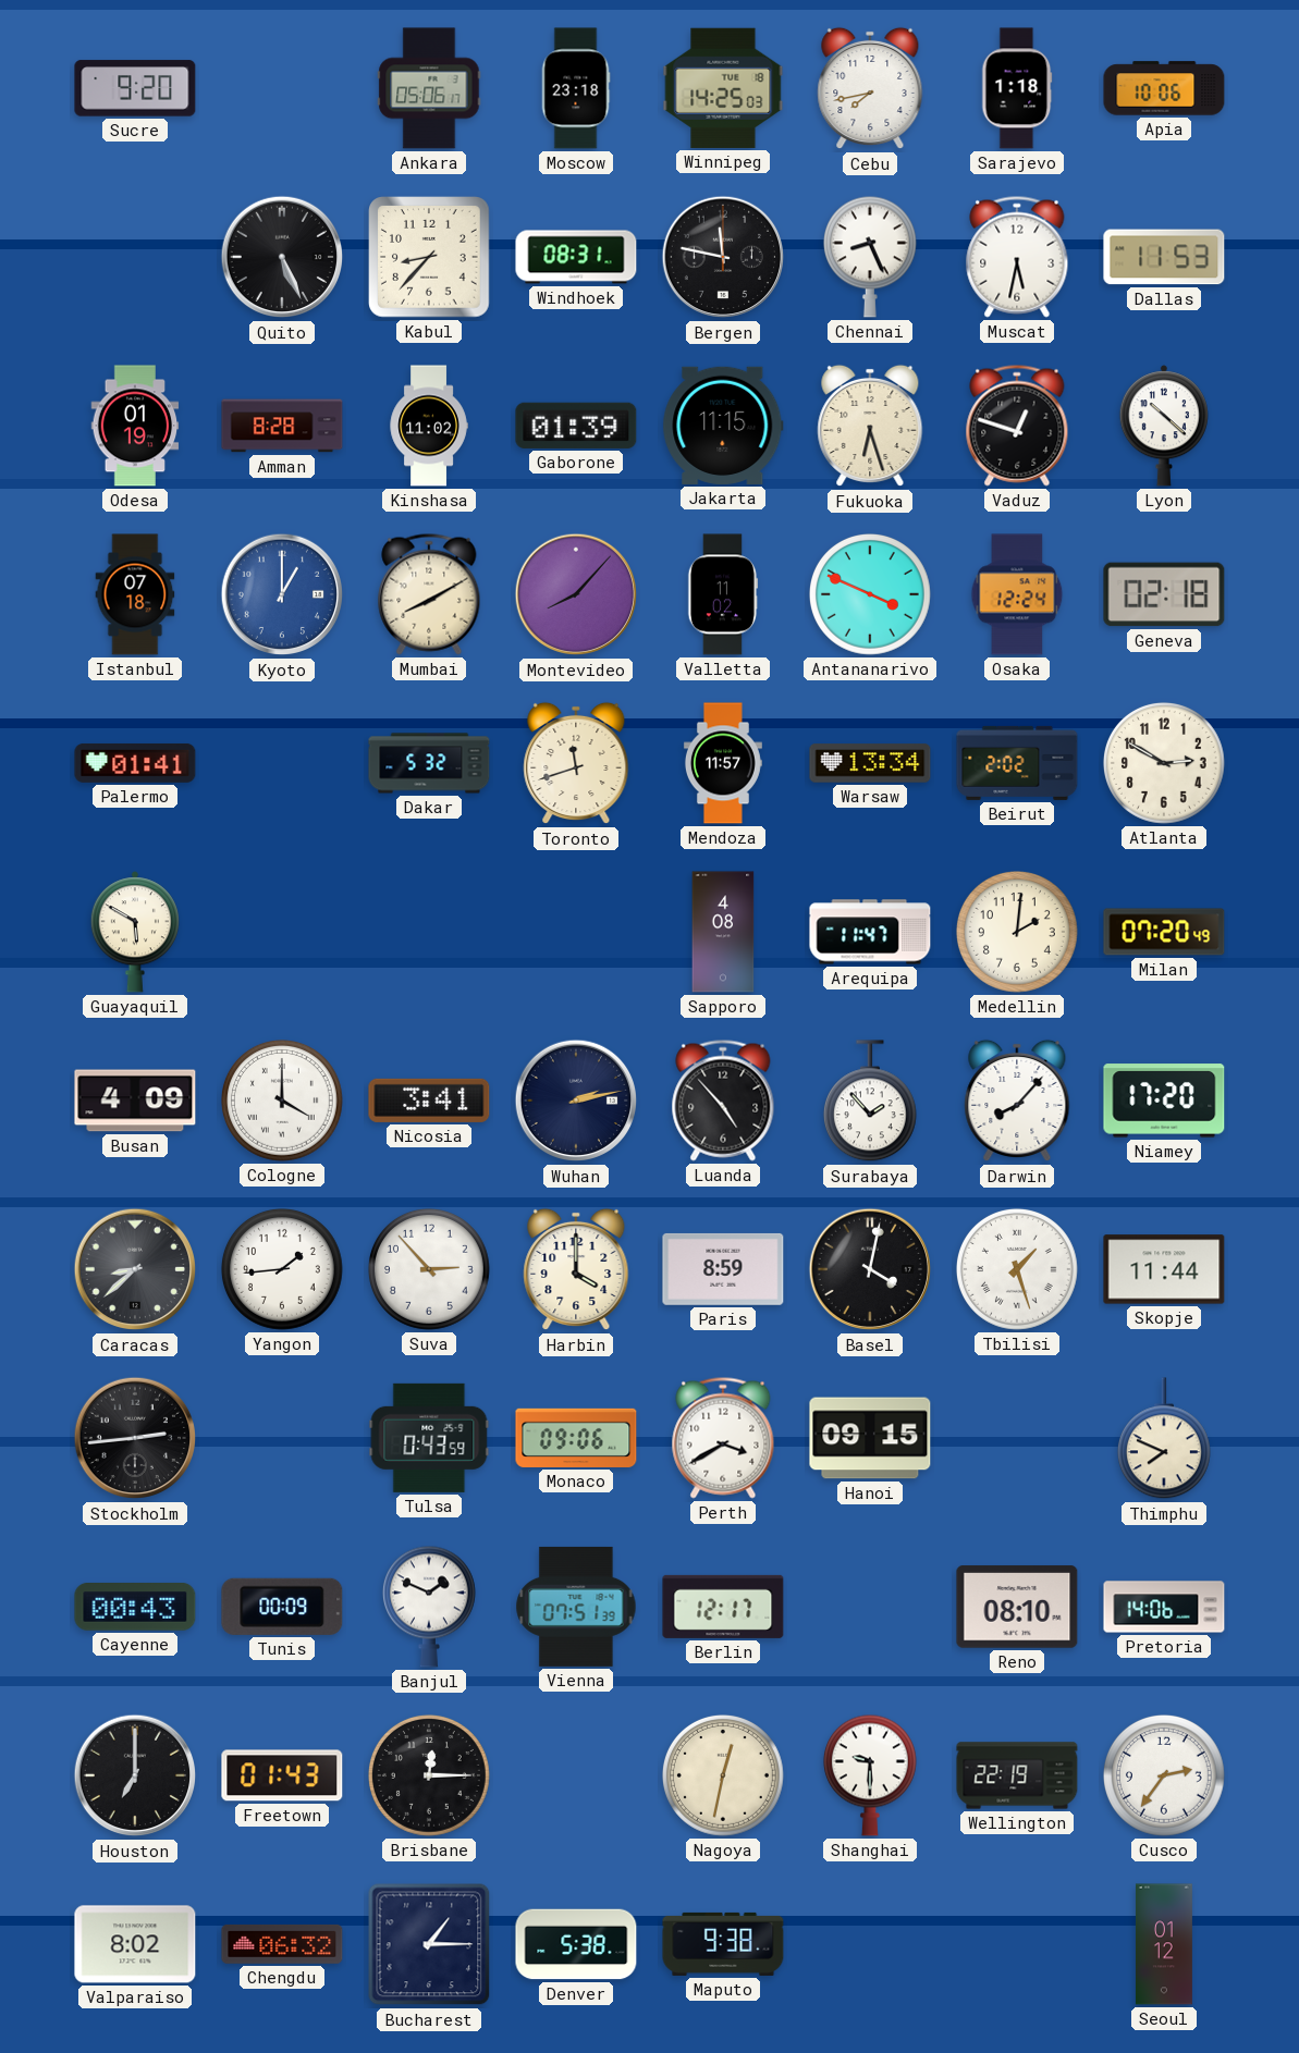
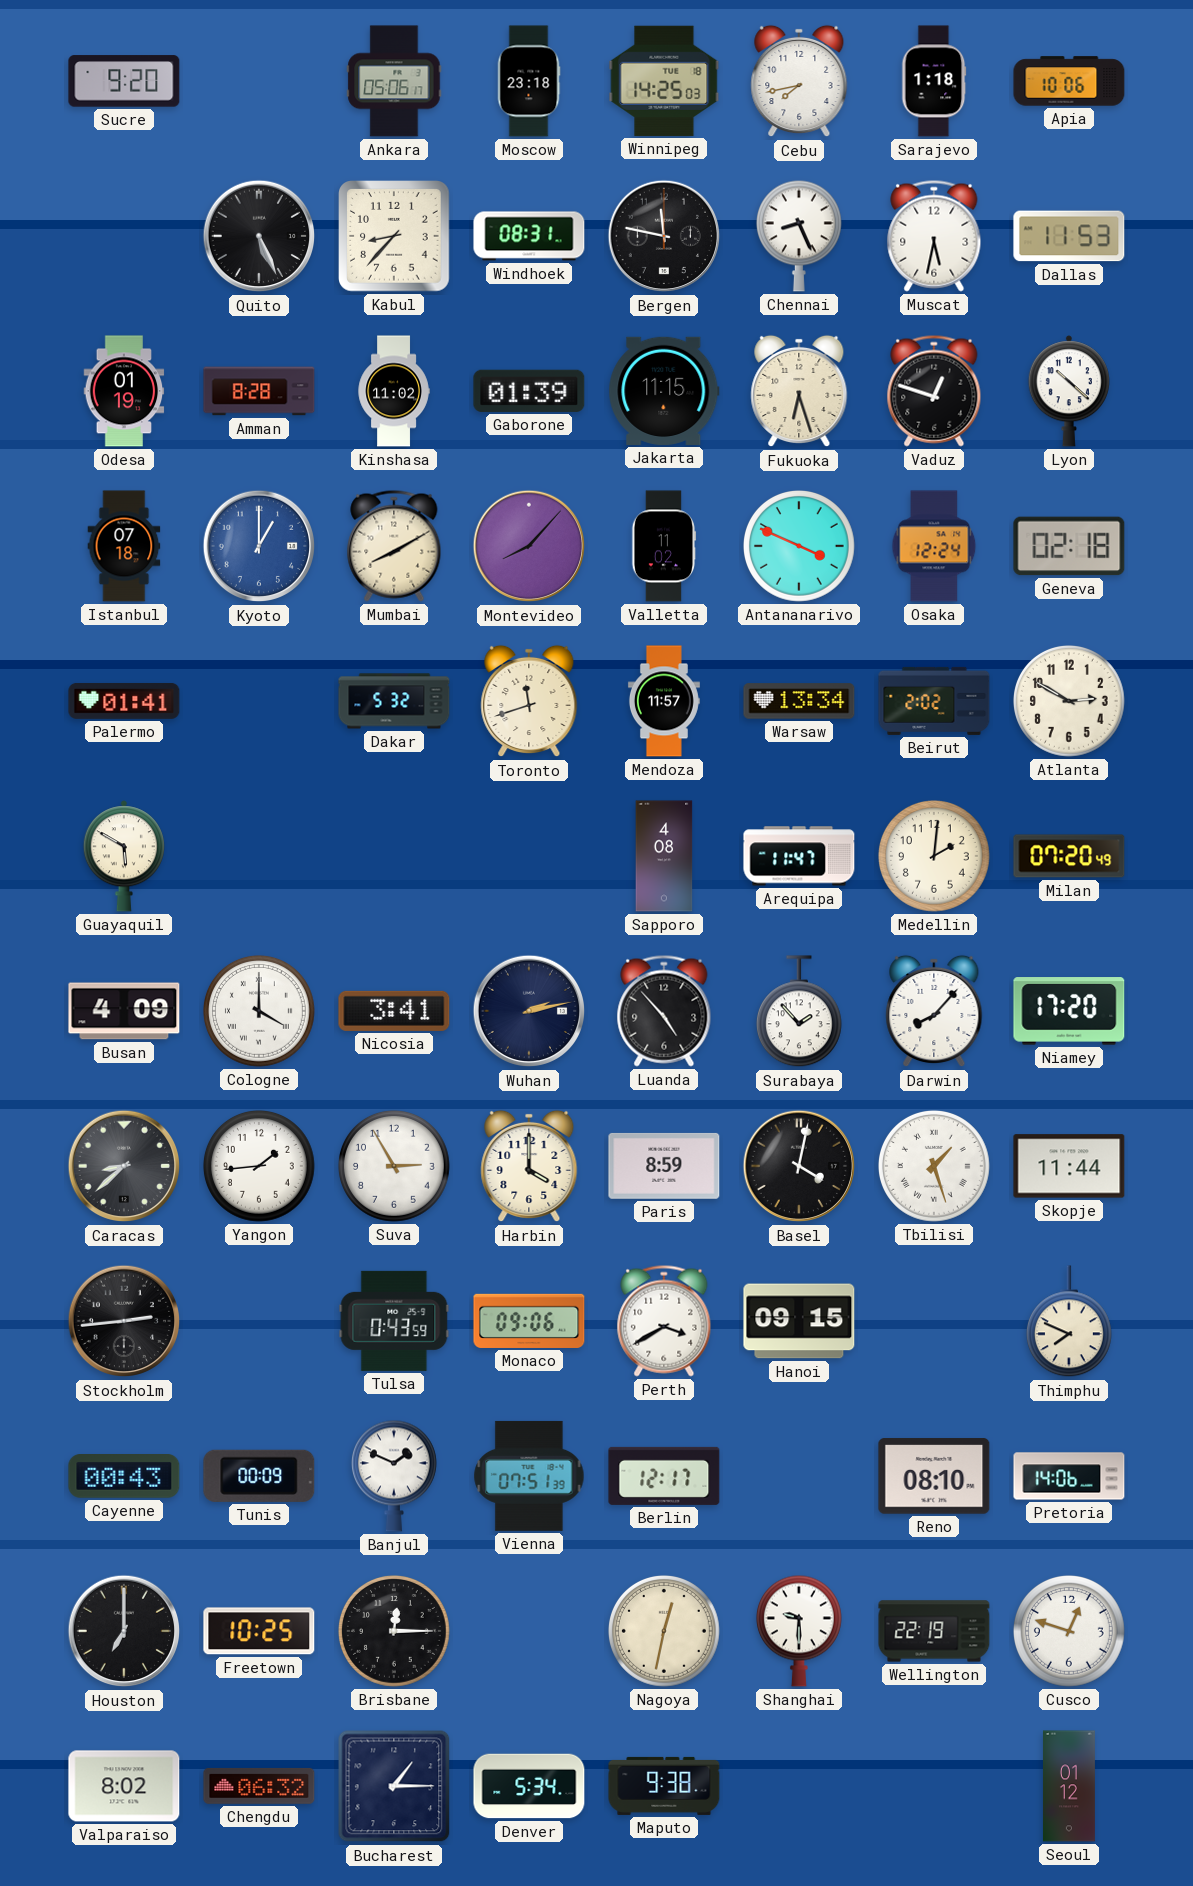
Suva: 2:53 -> 2:55 (395, 1167)
Freetown: 01:43 -> 10:25 (259, 1631)
Cusco: 2:36 -> 12:48 (1070, 1632)
Denver: 5:38 -> 5:34 (529, 1786)
